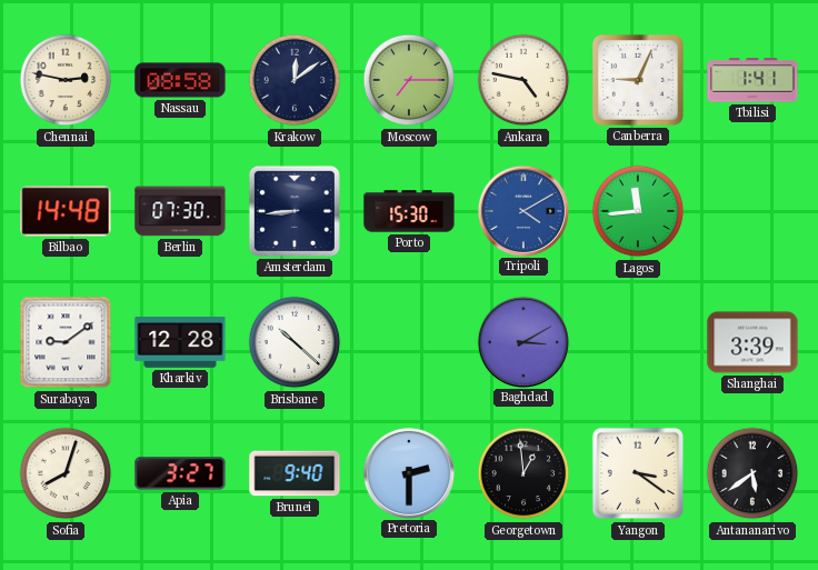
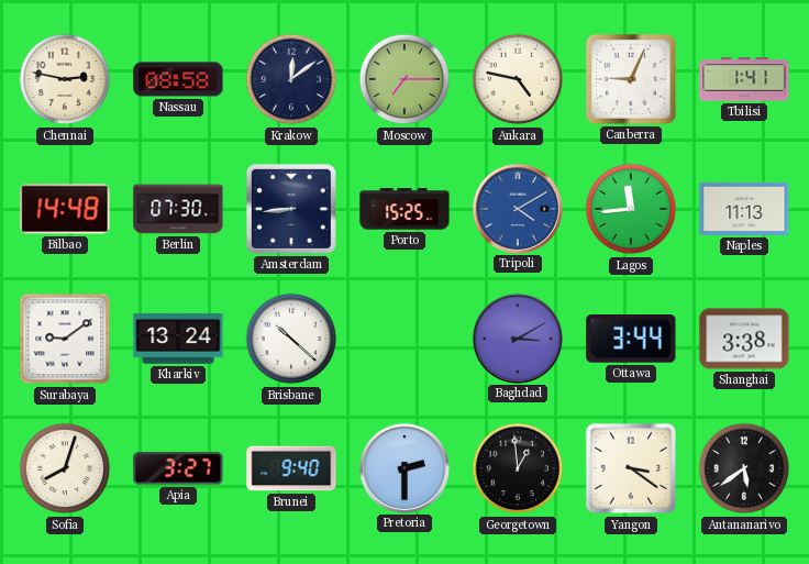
Porto: 15:30 -> 15:25 (404, 209)
Naples: none -> 11:13 (744, 209)
Kharkiv: 12:28 -> 13:24 (178, 340)
Ottawa: none -> 3:44 (631, 340)
Shanghai: 3:39 -> 3:38 (744, 339)
